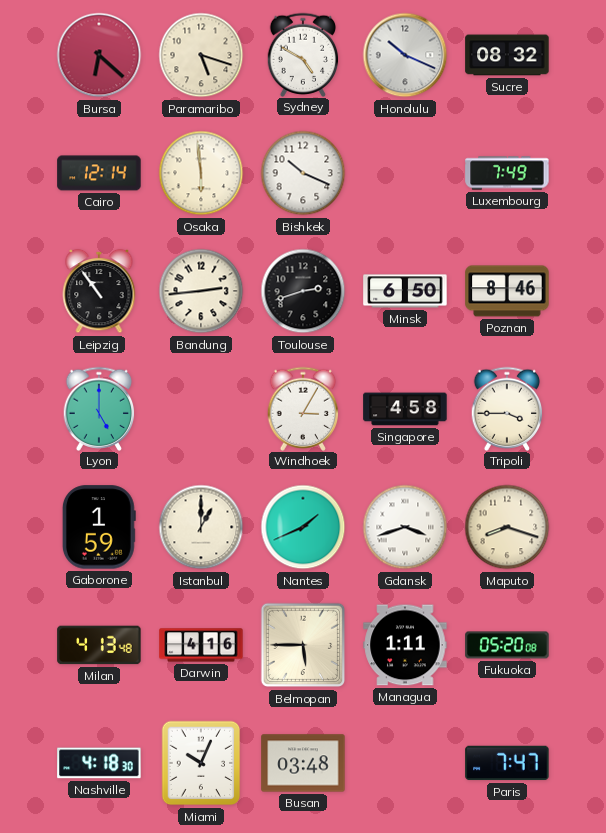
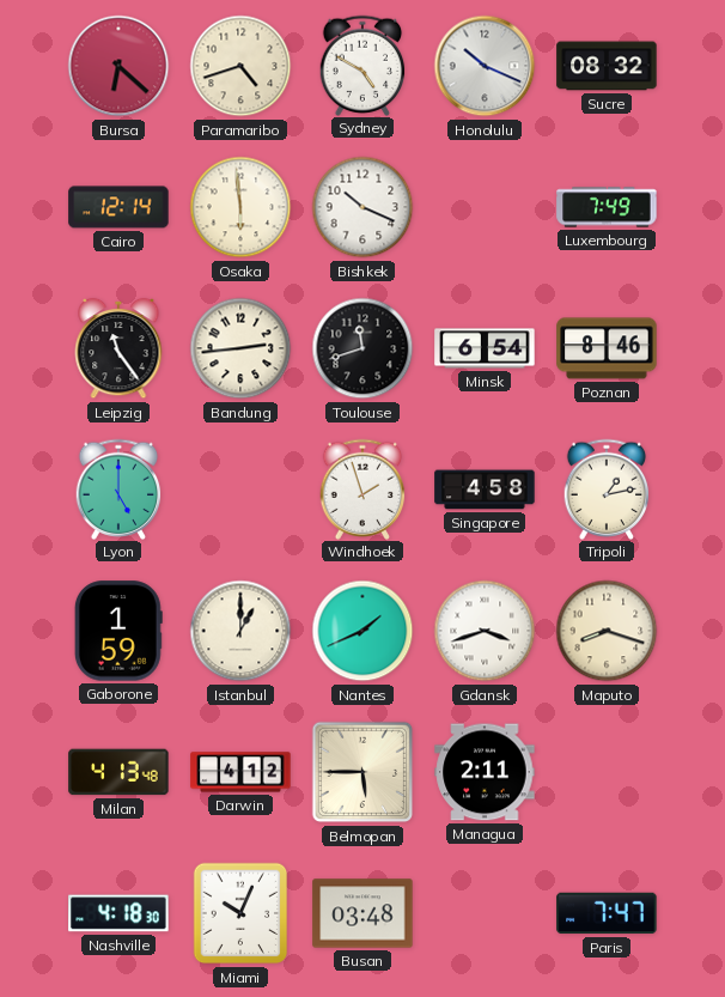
Paramaribo: 5:18 -> 4:42 (240, 66)
Leipzig: 10:54 -> 11:24 (118, 348)
Toulouse: 2:42 -> 11:42 (363, 348)
Minsk: 6:50 -> 6:54 (485, 348)
Windhoek: 3:05 -> 1:57 (363, 488)
Tripoli: 3:45 -> 1:13 (607, 488)
Darwin: 4:16 -> 4:12 (240, 772)
Managua: 1:11 -> 2:11 (485, 772)
Fukuoka: 05:20 -> none (507, 645)
